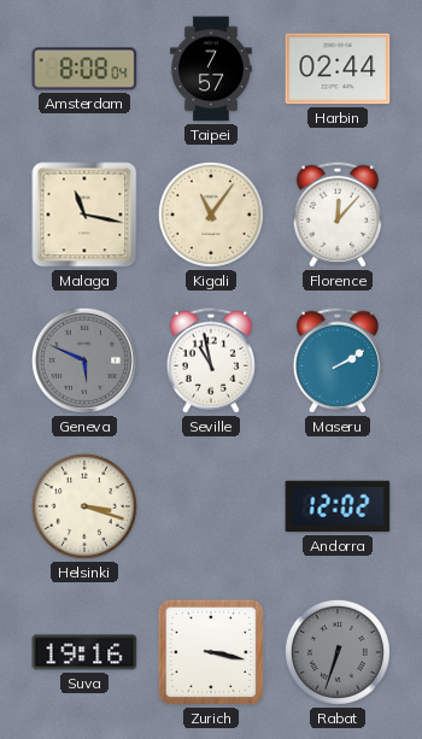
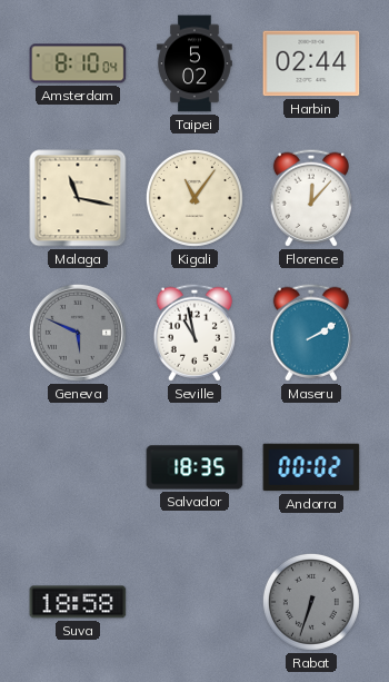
Amsterdam: 8:08 -> 8:10 (78, 63)
Taipei: 7:57 -> 5:02 (194, 63)
Helsinki: 3:18 -> none (84, 506)
Salvador: none -> 18:35 (194, 467)
Andorra: 12:02 -> 00:02 (311, 467)
Suva: 19:16 -> 18:58 (78, 602)
Zurich: 3:17 -> none (211, 652)
